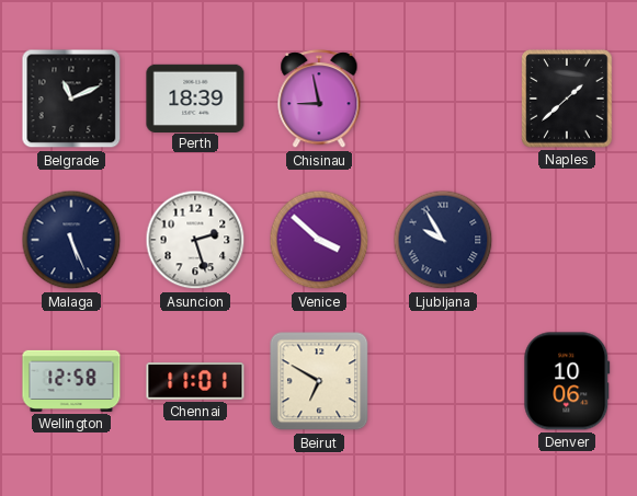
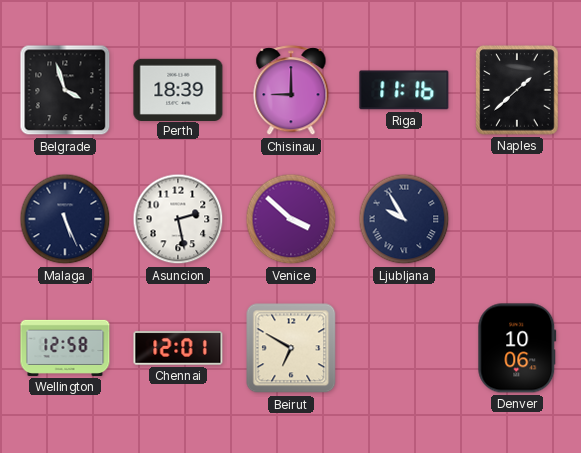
Belgrade: 11:11 -> 3:57 (65, 90)
Chisinau: 8:58 -> 9:00 (291, 91)
Riga: none -> 11:16 (404, 90)
Asuncion: 2:27 -> 2:28 (178, 219)
Chennai: 11:01 -> 12:01 (178, 348)
